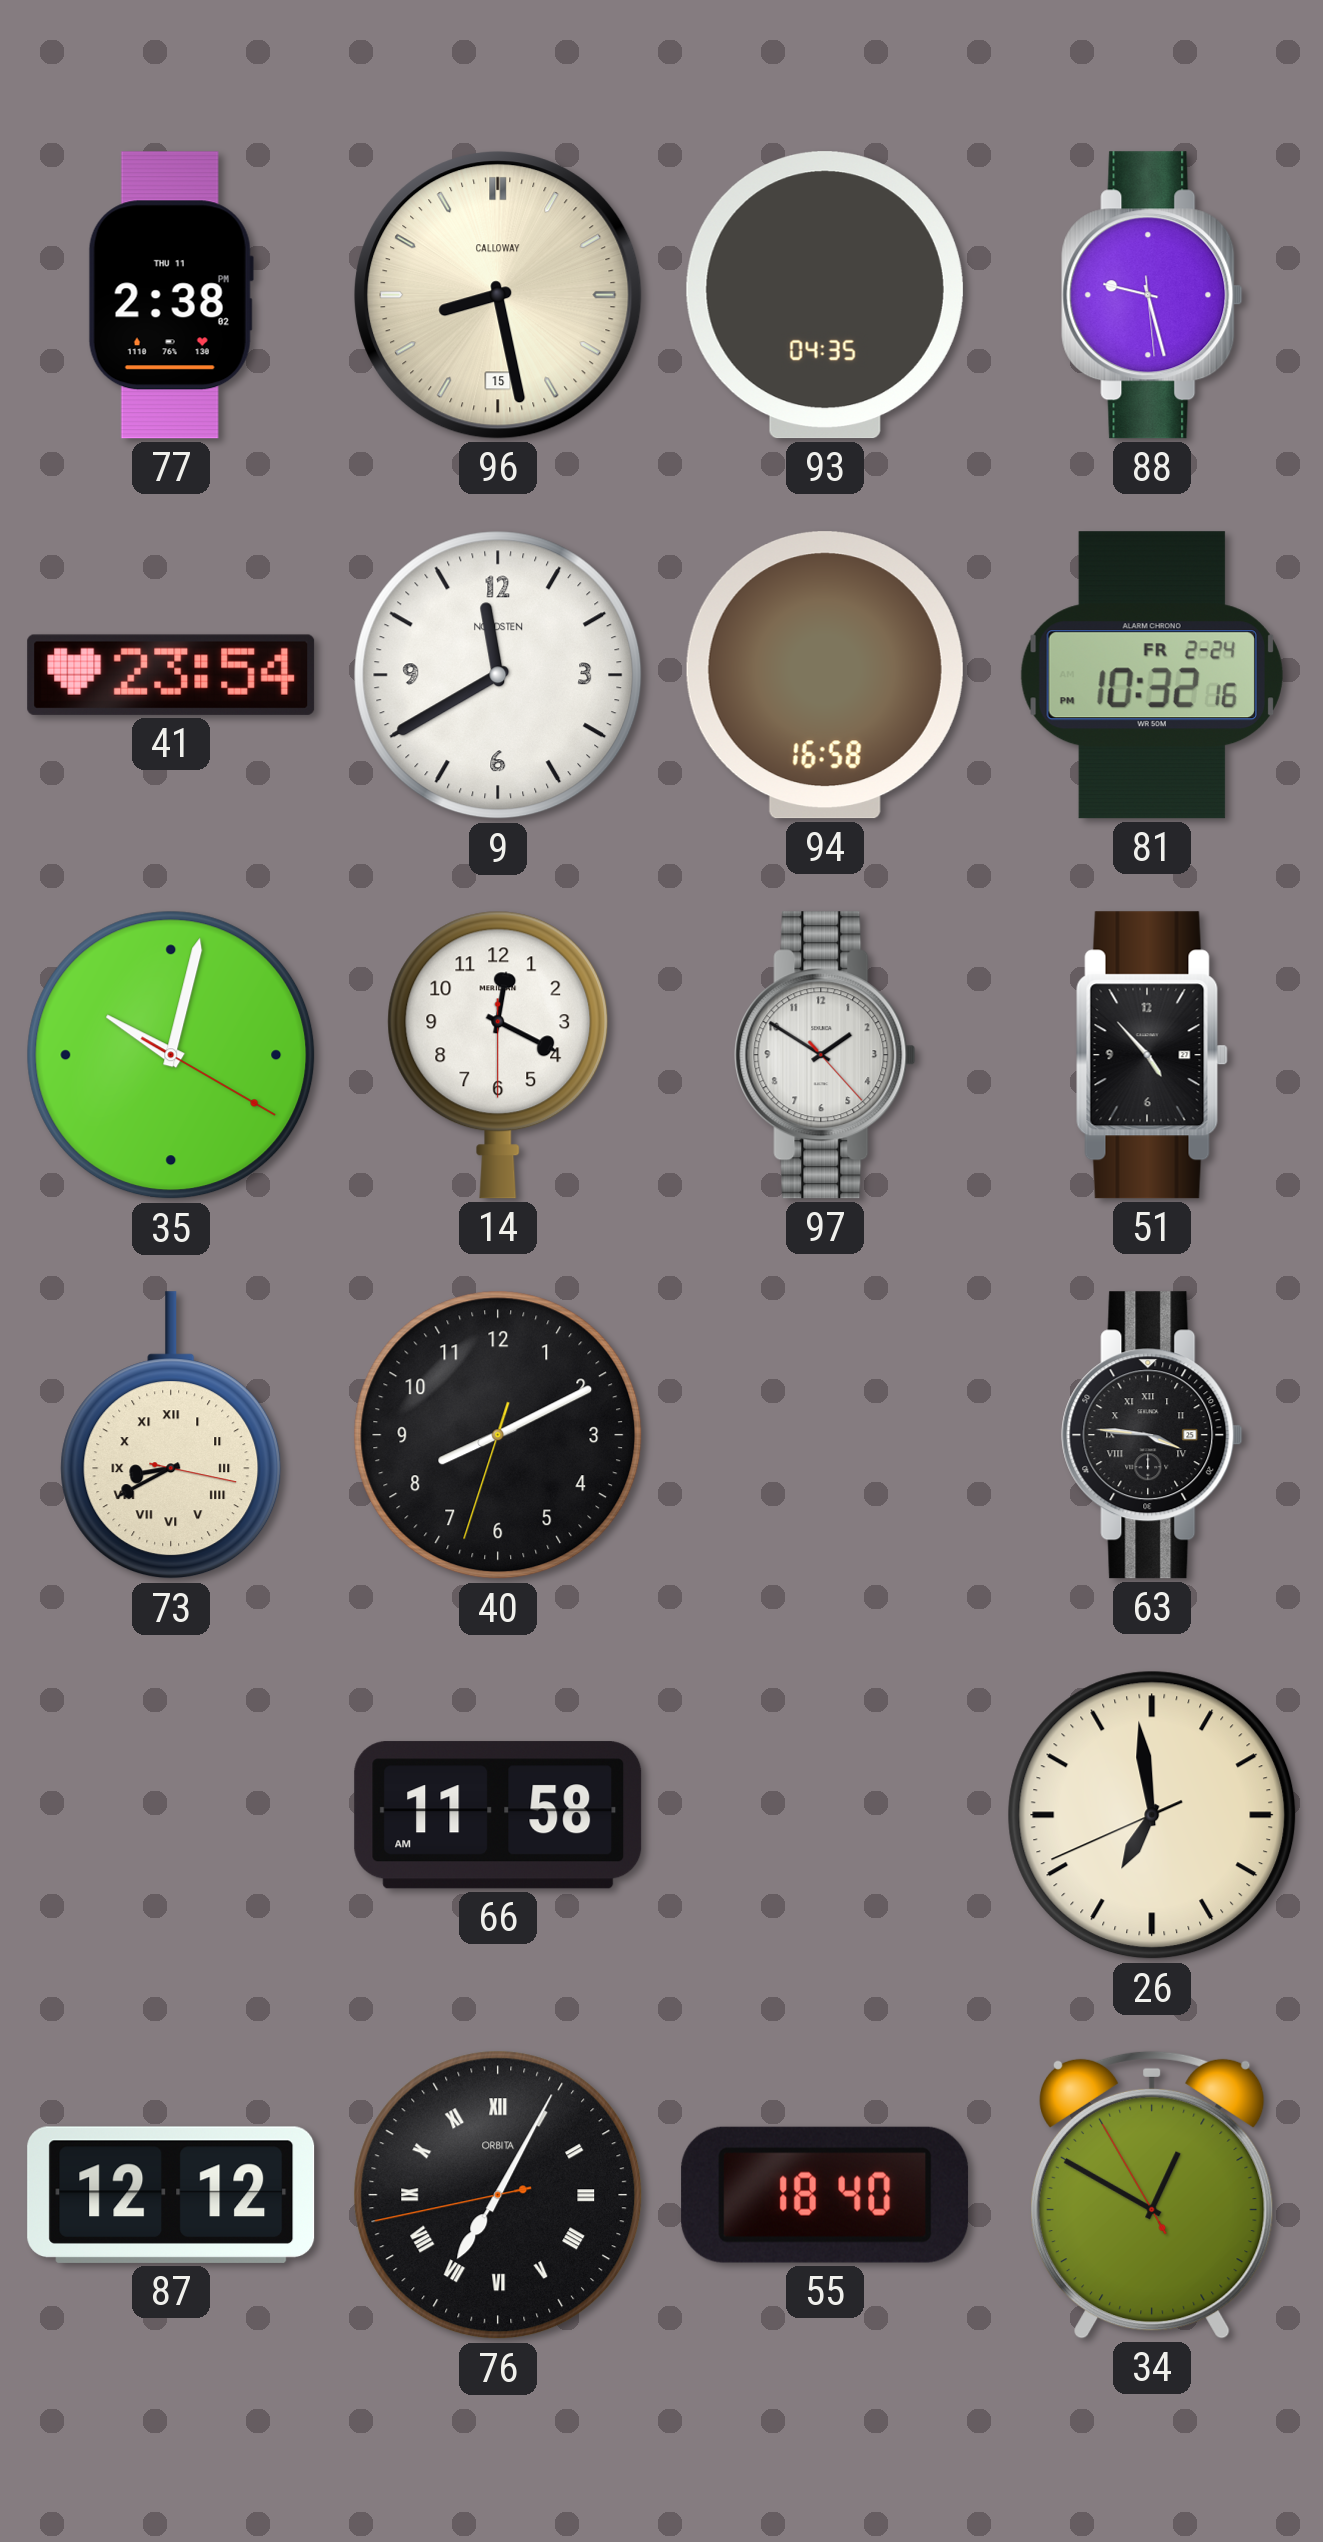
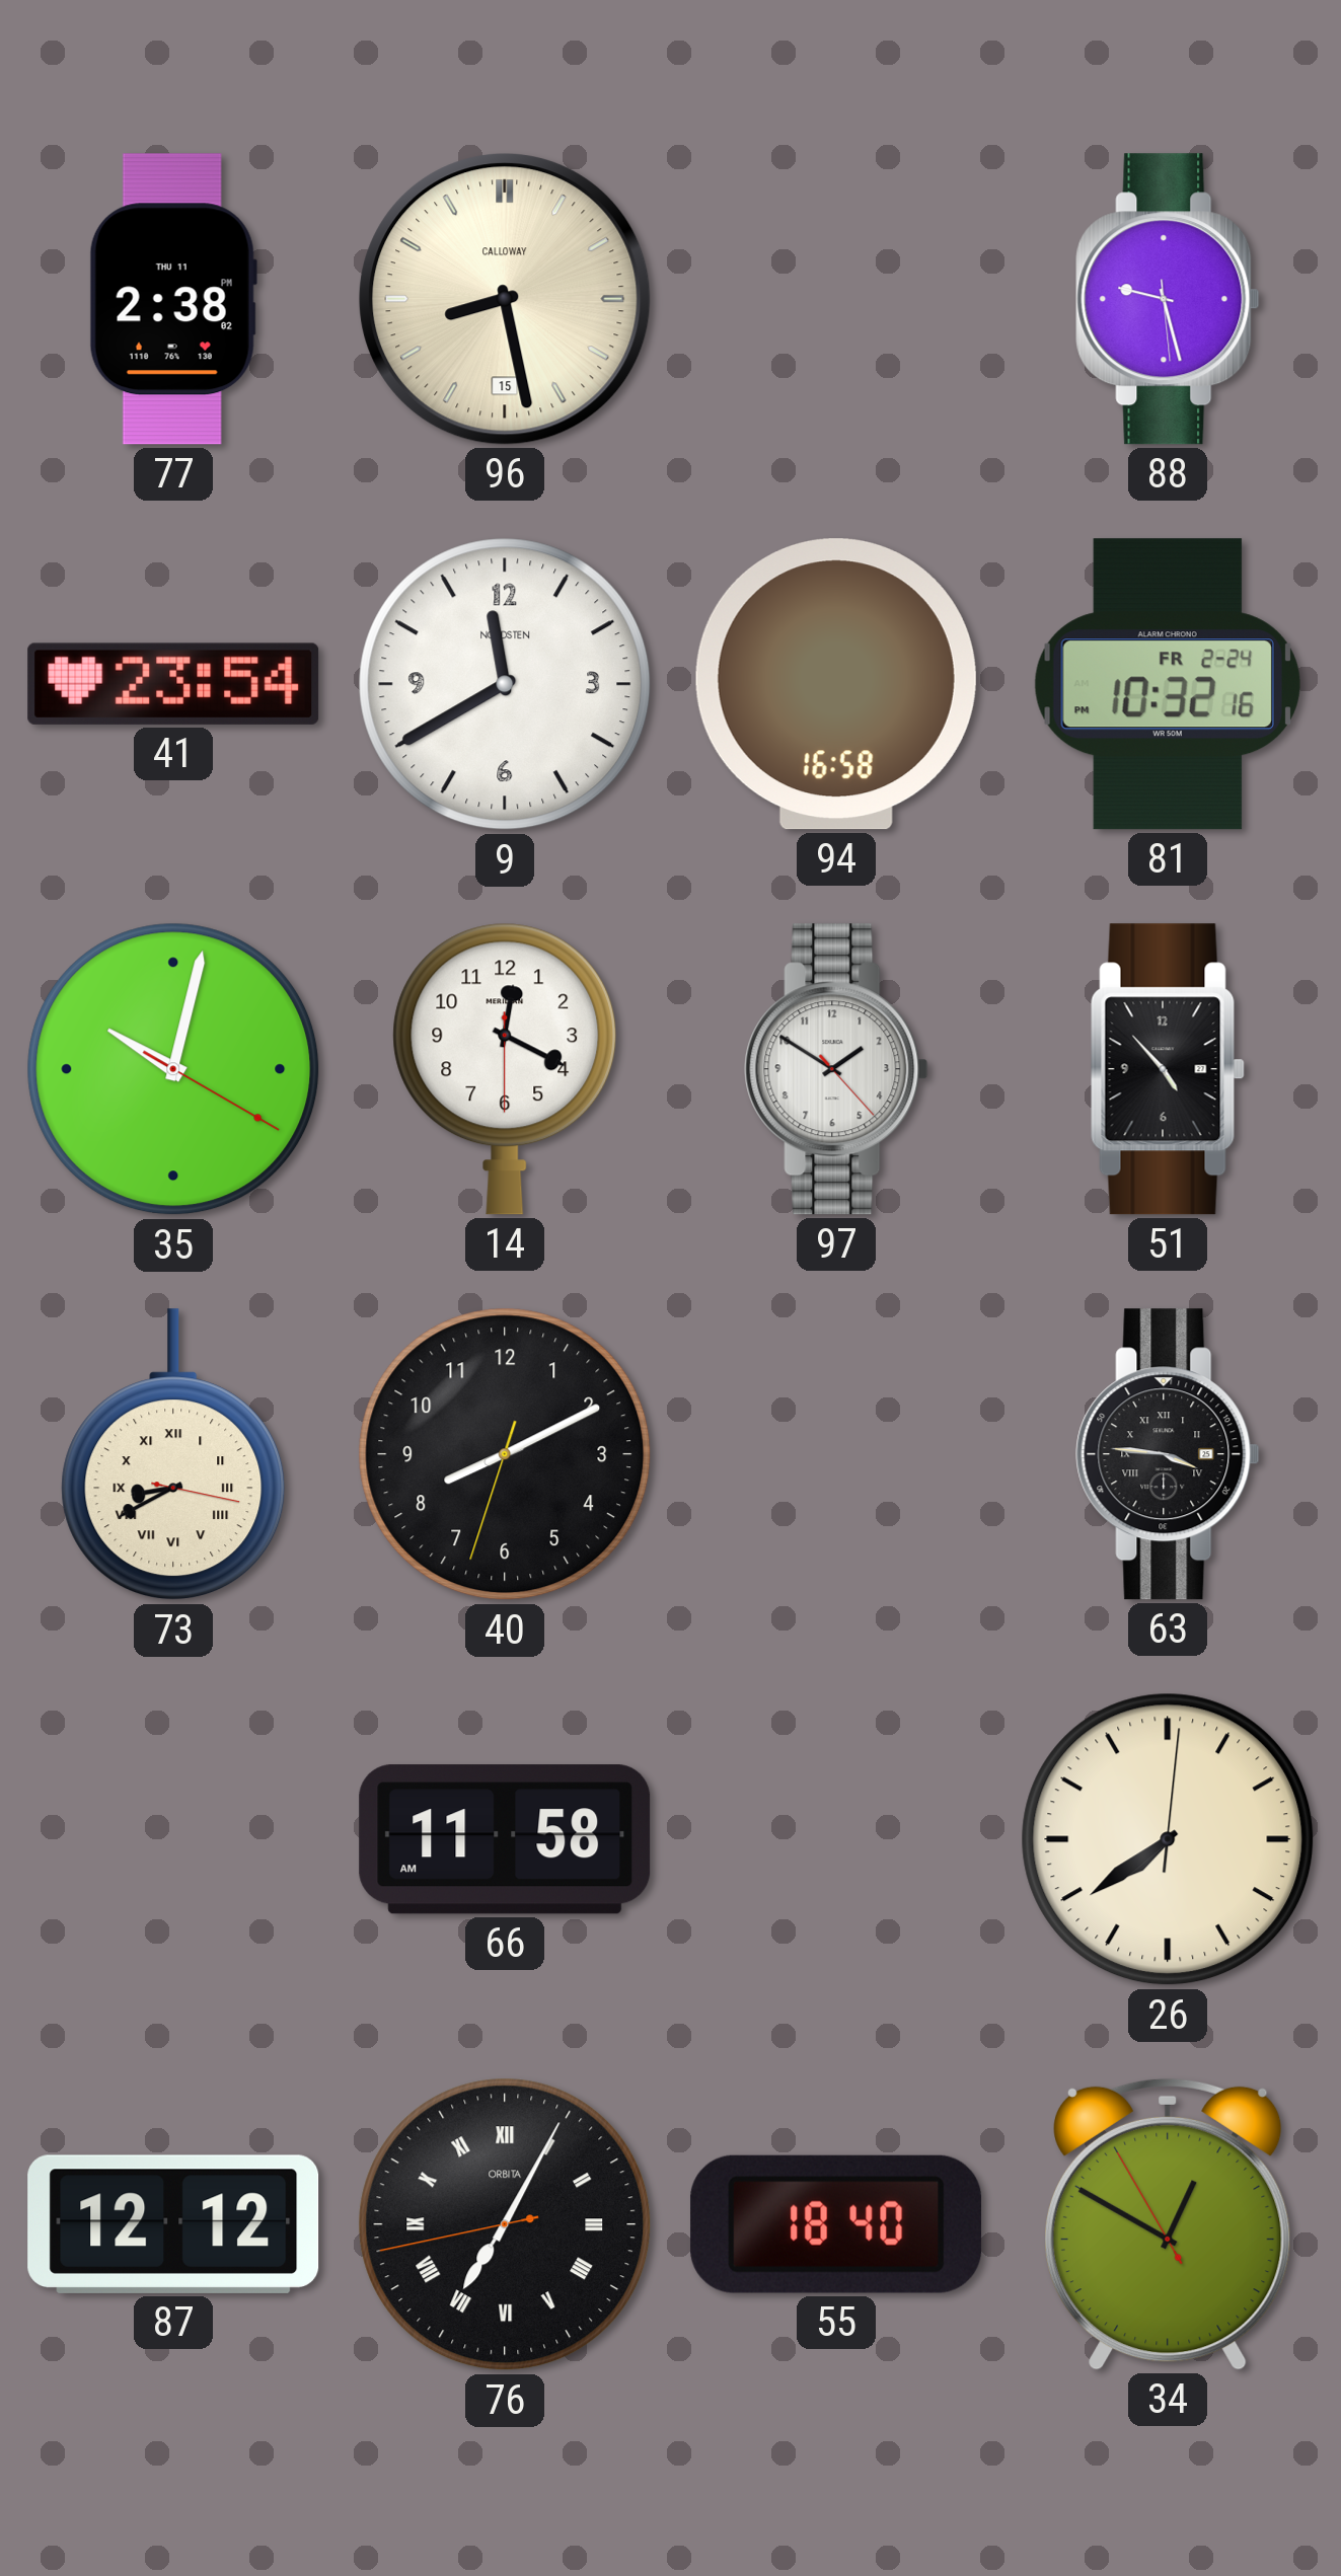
93: 04:35 -> none (825, 295)
26: 6:58 -> 7:39 (1168, 1839)
